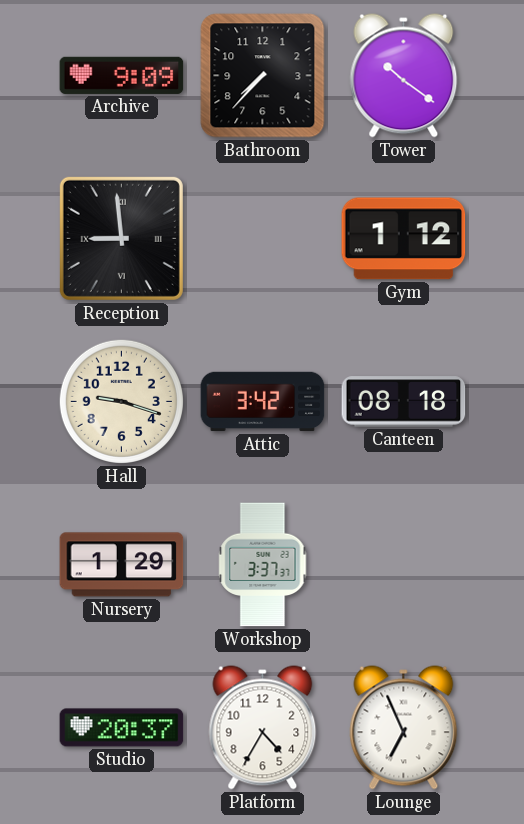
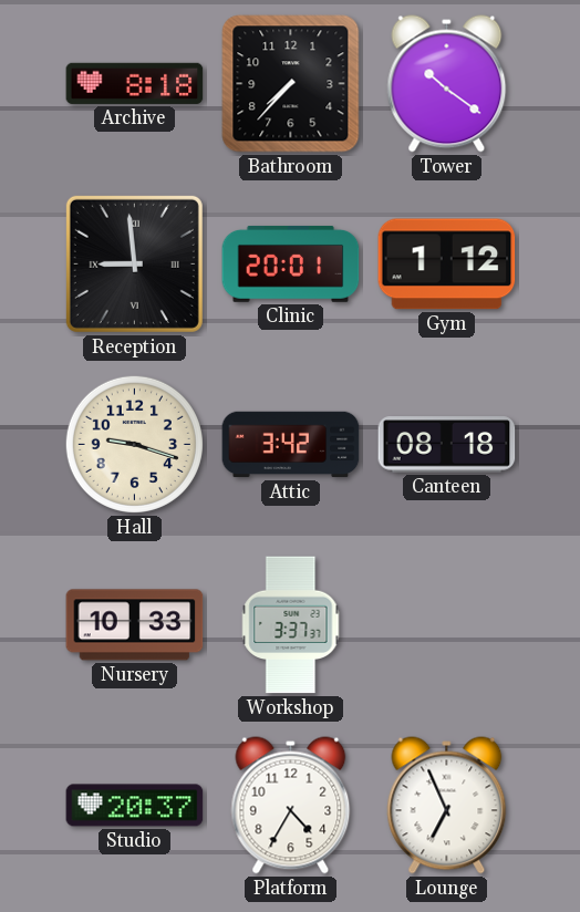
Archive: 9:09 -> 8:18 (135, 83)
Clinic: none -> 20:01 (291, 265)
Nursery: 1:29 -> 10:33 (135, 625)
